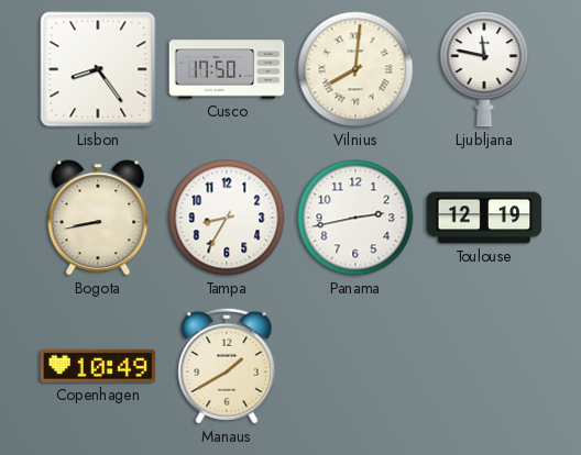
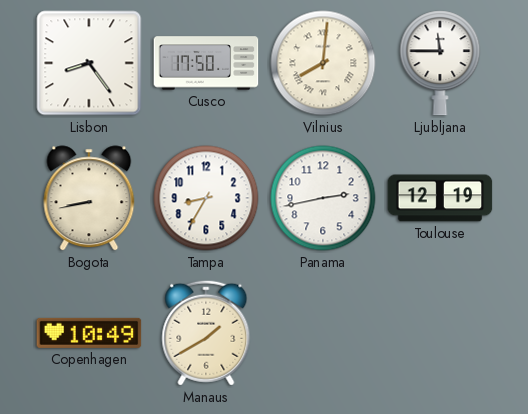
Ljubljana: 11:47 -> 11:45 (440, 63)
